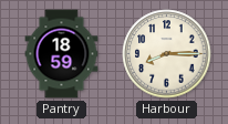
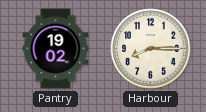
Pantry: 18:59 -> 19:02 (56, 49)
